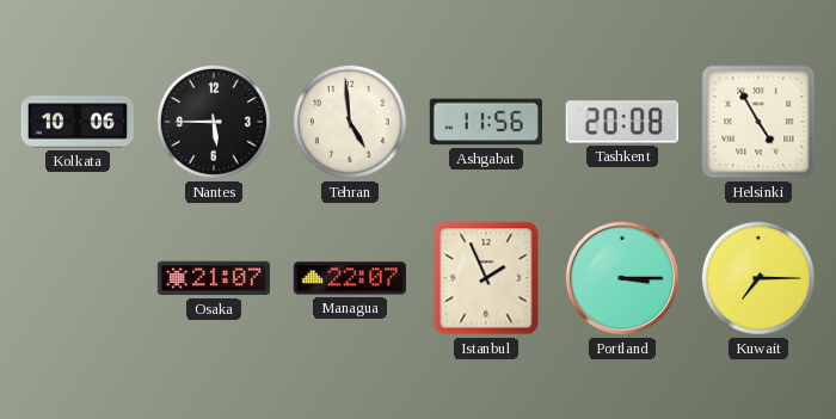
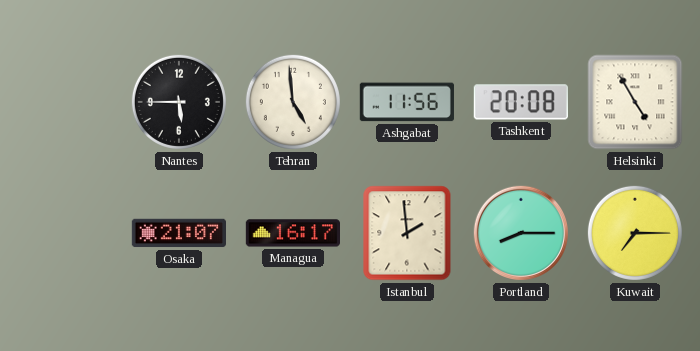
Kolkata: 10:06 -> none (78, 122)
Managua: 22:07 -> 16:17 (292, 233)
Istanbul: 1:56 -> 1:59 (407, 233)
Portland: 3:15 -> 8:15 (521, 233)
